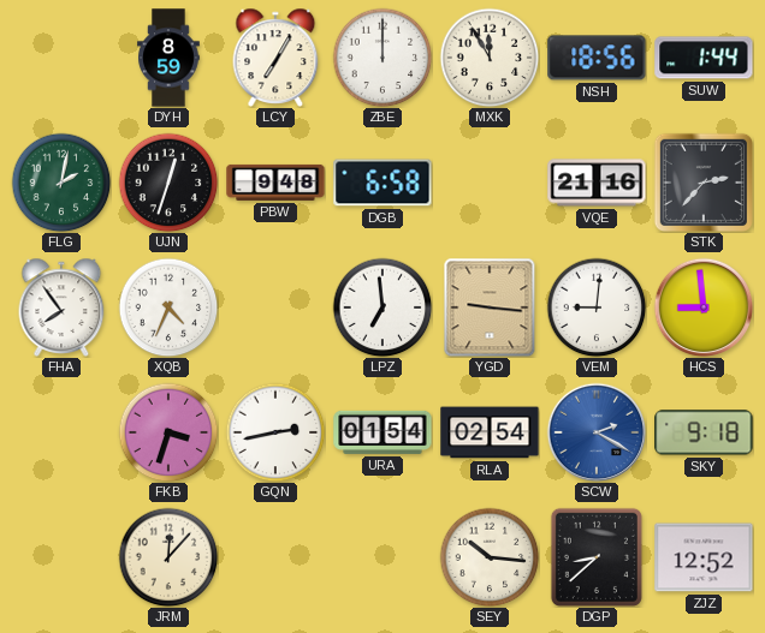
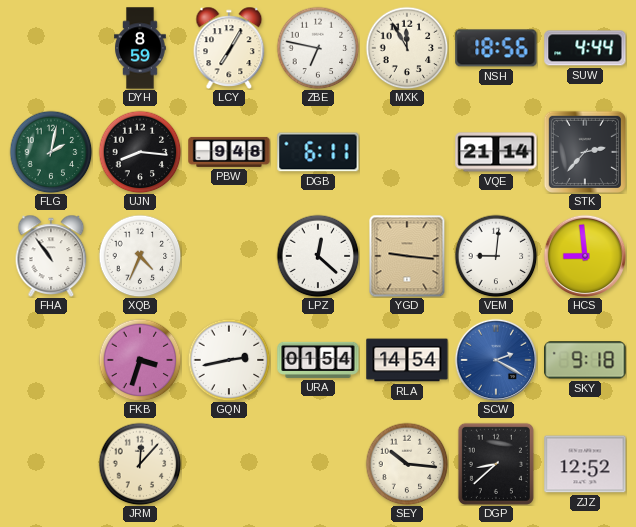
ZBE: 12:00 -> 6:47 (318, 48)
SUW: 1:44 -> 4:44 (585, 48)
UJN: 12:33 -> 8:16 (140, 152)
DGB: 6:58 -> 6:11 (318, 152)
VQE: 21:16 -> 21:14 (496, 152)
FHA: 7:54 -> 10:54 (51, 256)
LPZ: 6:59 -> 12:22 (318, 256)
RLA: 02:54 -> 14:54 (407, 360)
